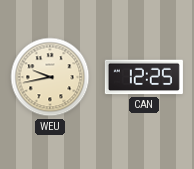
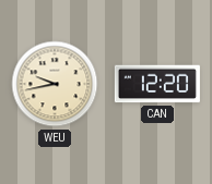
CAN: 12:25 -> 12:20 (157, 84)
